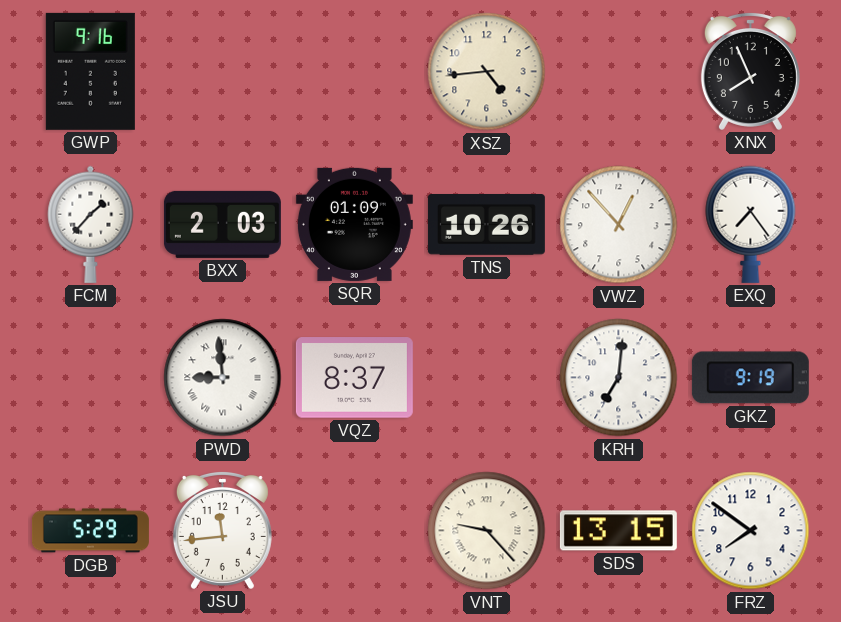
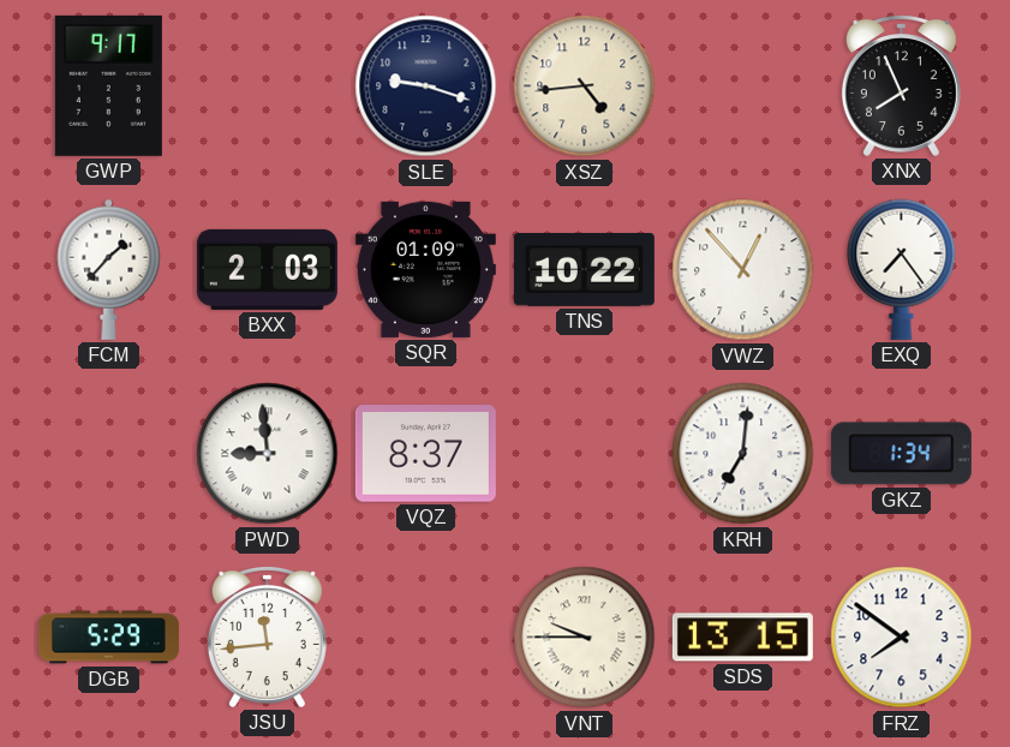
GWP: 9:16 -> 9:17 (108, 85)
SLE: none -> 9:18 (426, 86)
TNS: 10:26 -> 10:22 (584, 270)
GKZ: 9:19 -> 1:34 (901, 454)
VNT: 9:23 -> 9:45 (585, 638)
